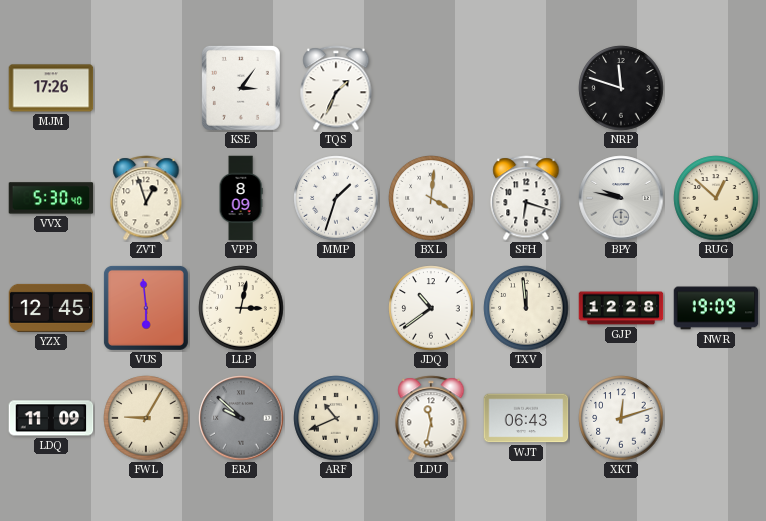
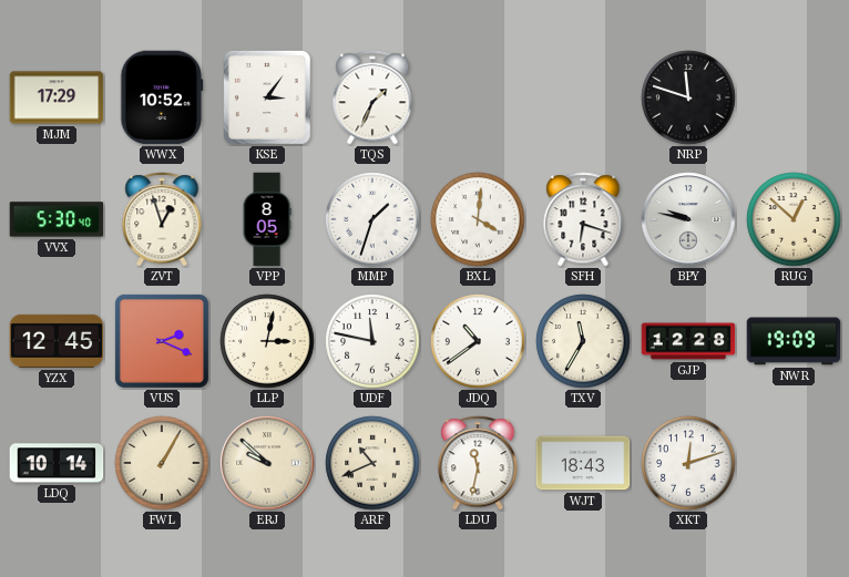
MJM: 17:26 -> 17:29 (57, 97)
WWX: none -> 10:52 (162, 97)
VPP: 8:09 -> 8:05 (267, 219)
VUS: 5:59 -> 2:19 (162, 341)
UDF: none -> 11:47 (372, 341)
TXV: 11:59 -> 11:35 (583, 341)
LDQ: 11:09 -> 10:14 (57, 463)
FWL: 9:05 -> 1:05 (162, 463)
ERJ dial: grey -> cream (267, 463)
WJT: 06:43 -> 18:43 (583, 463)
